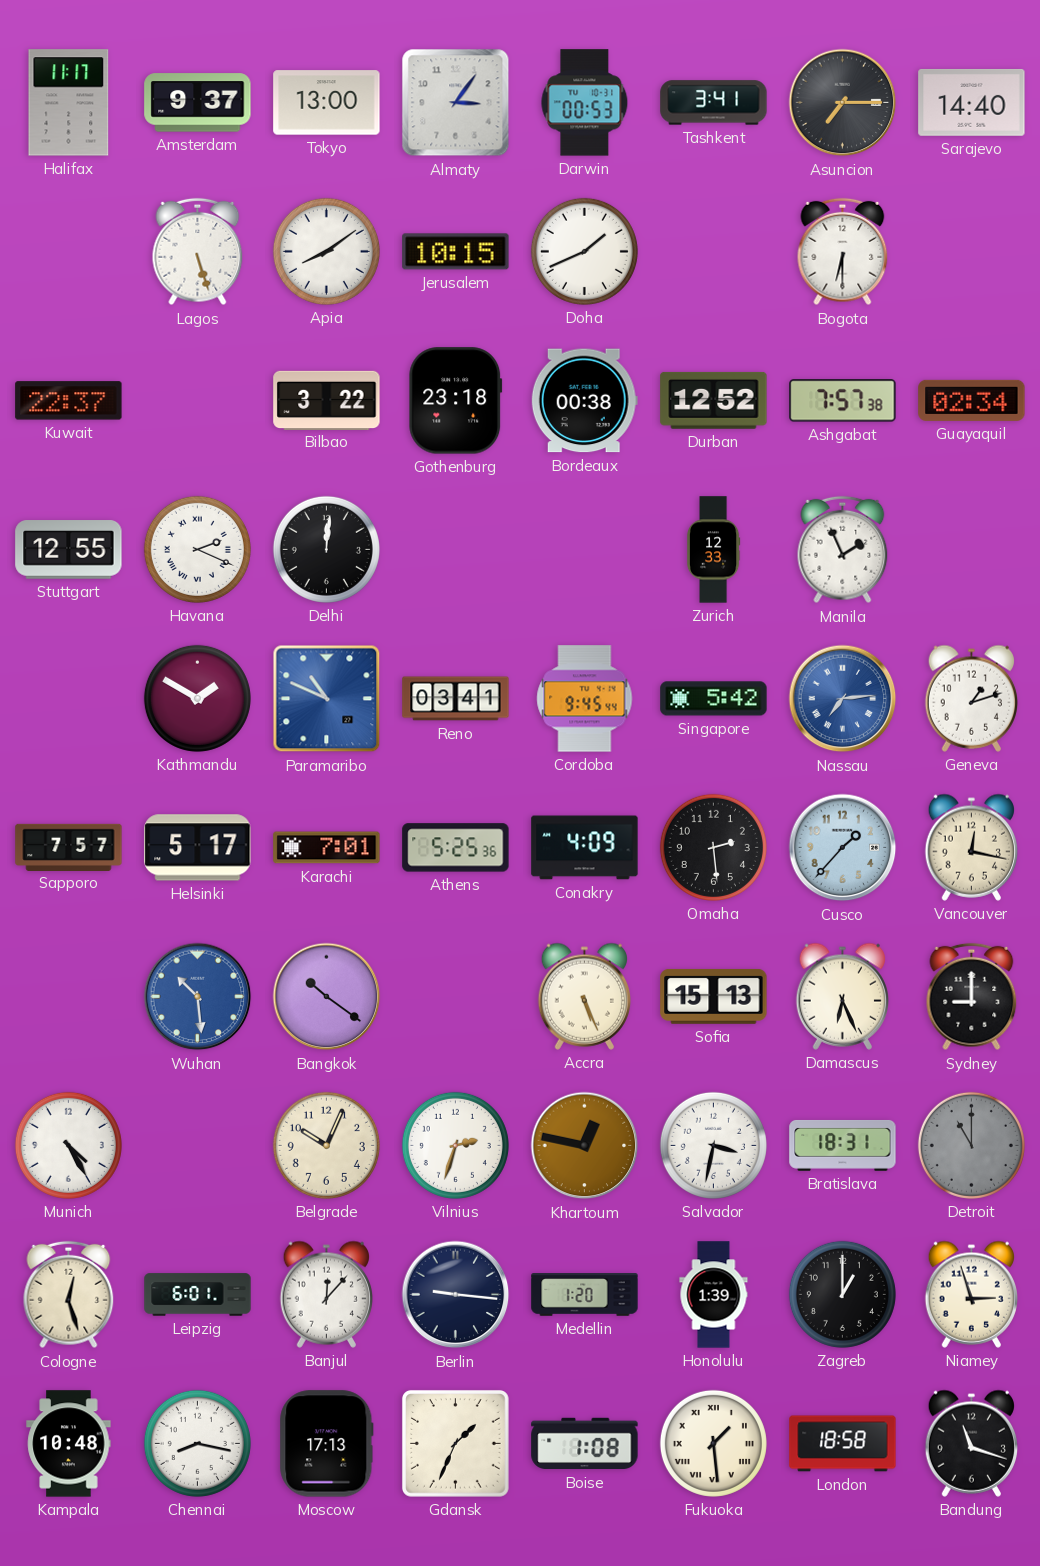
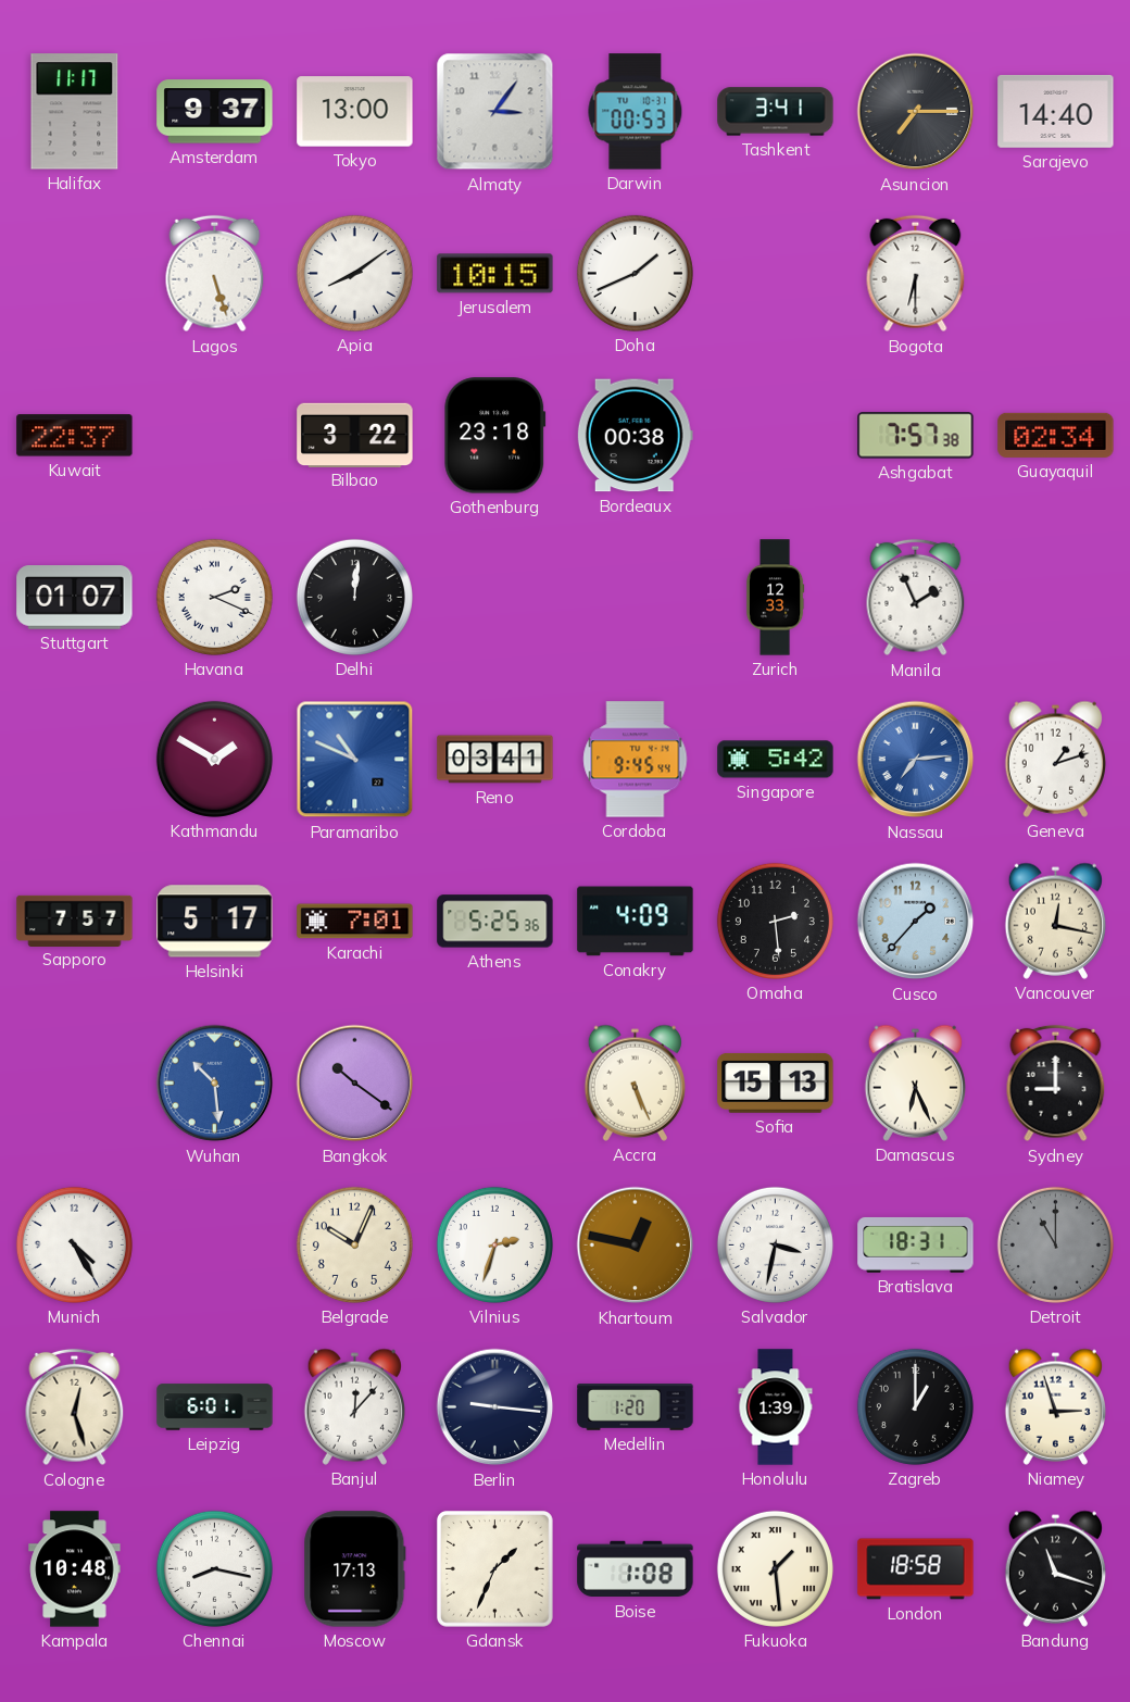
Durban: 12:52 -> none (714, 400)
Stuttgart: 12:55 -> 01:07 (75, 598)
